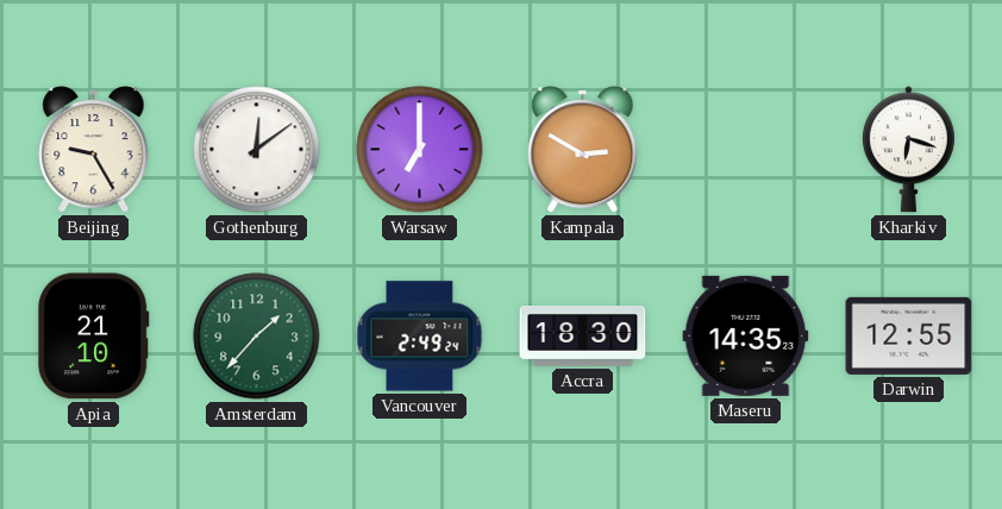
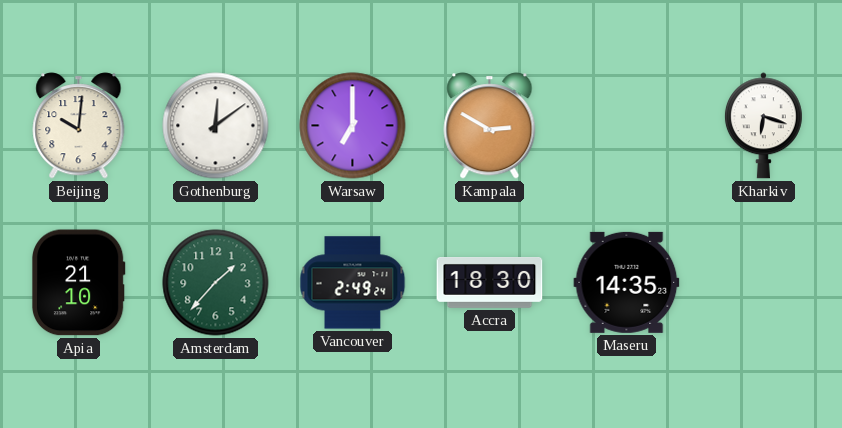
Beijing: 9:25 -> 10:01 (79, 126)
Darwin: 12:55 -> none (909, 335)
